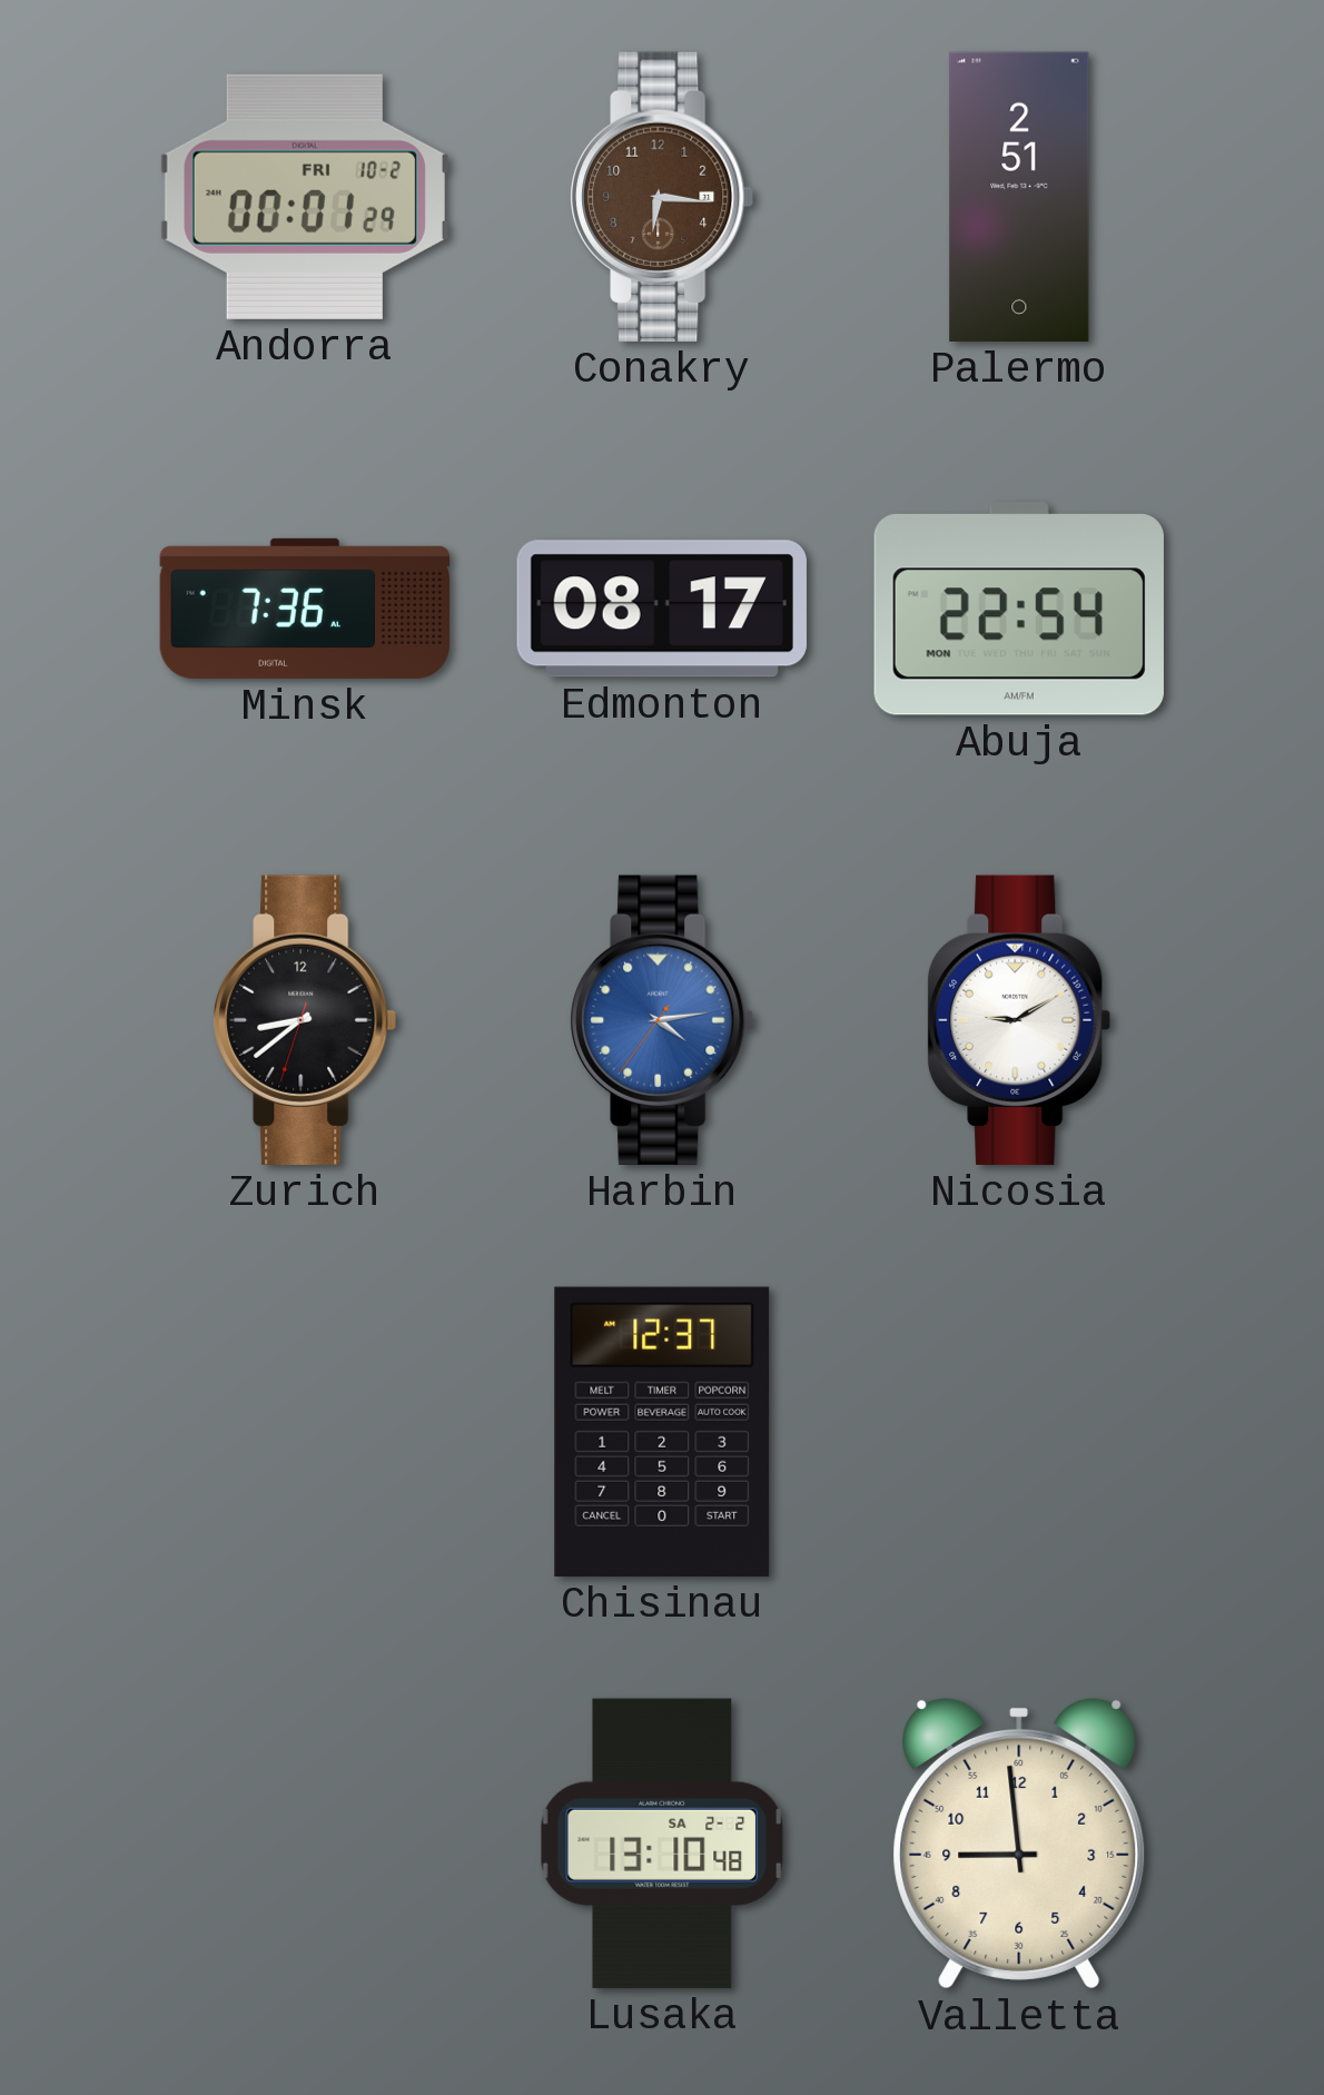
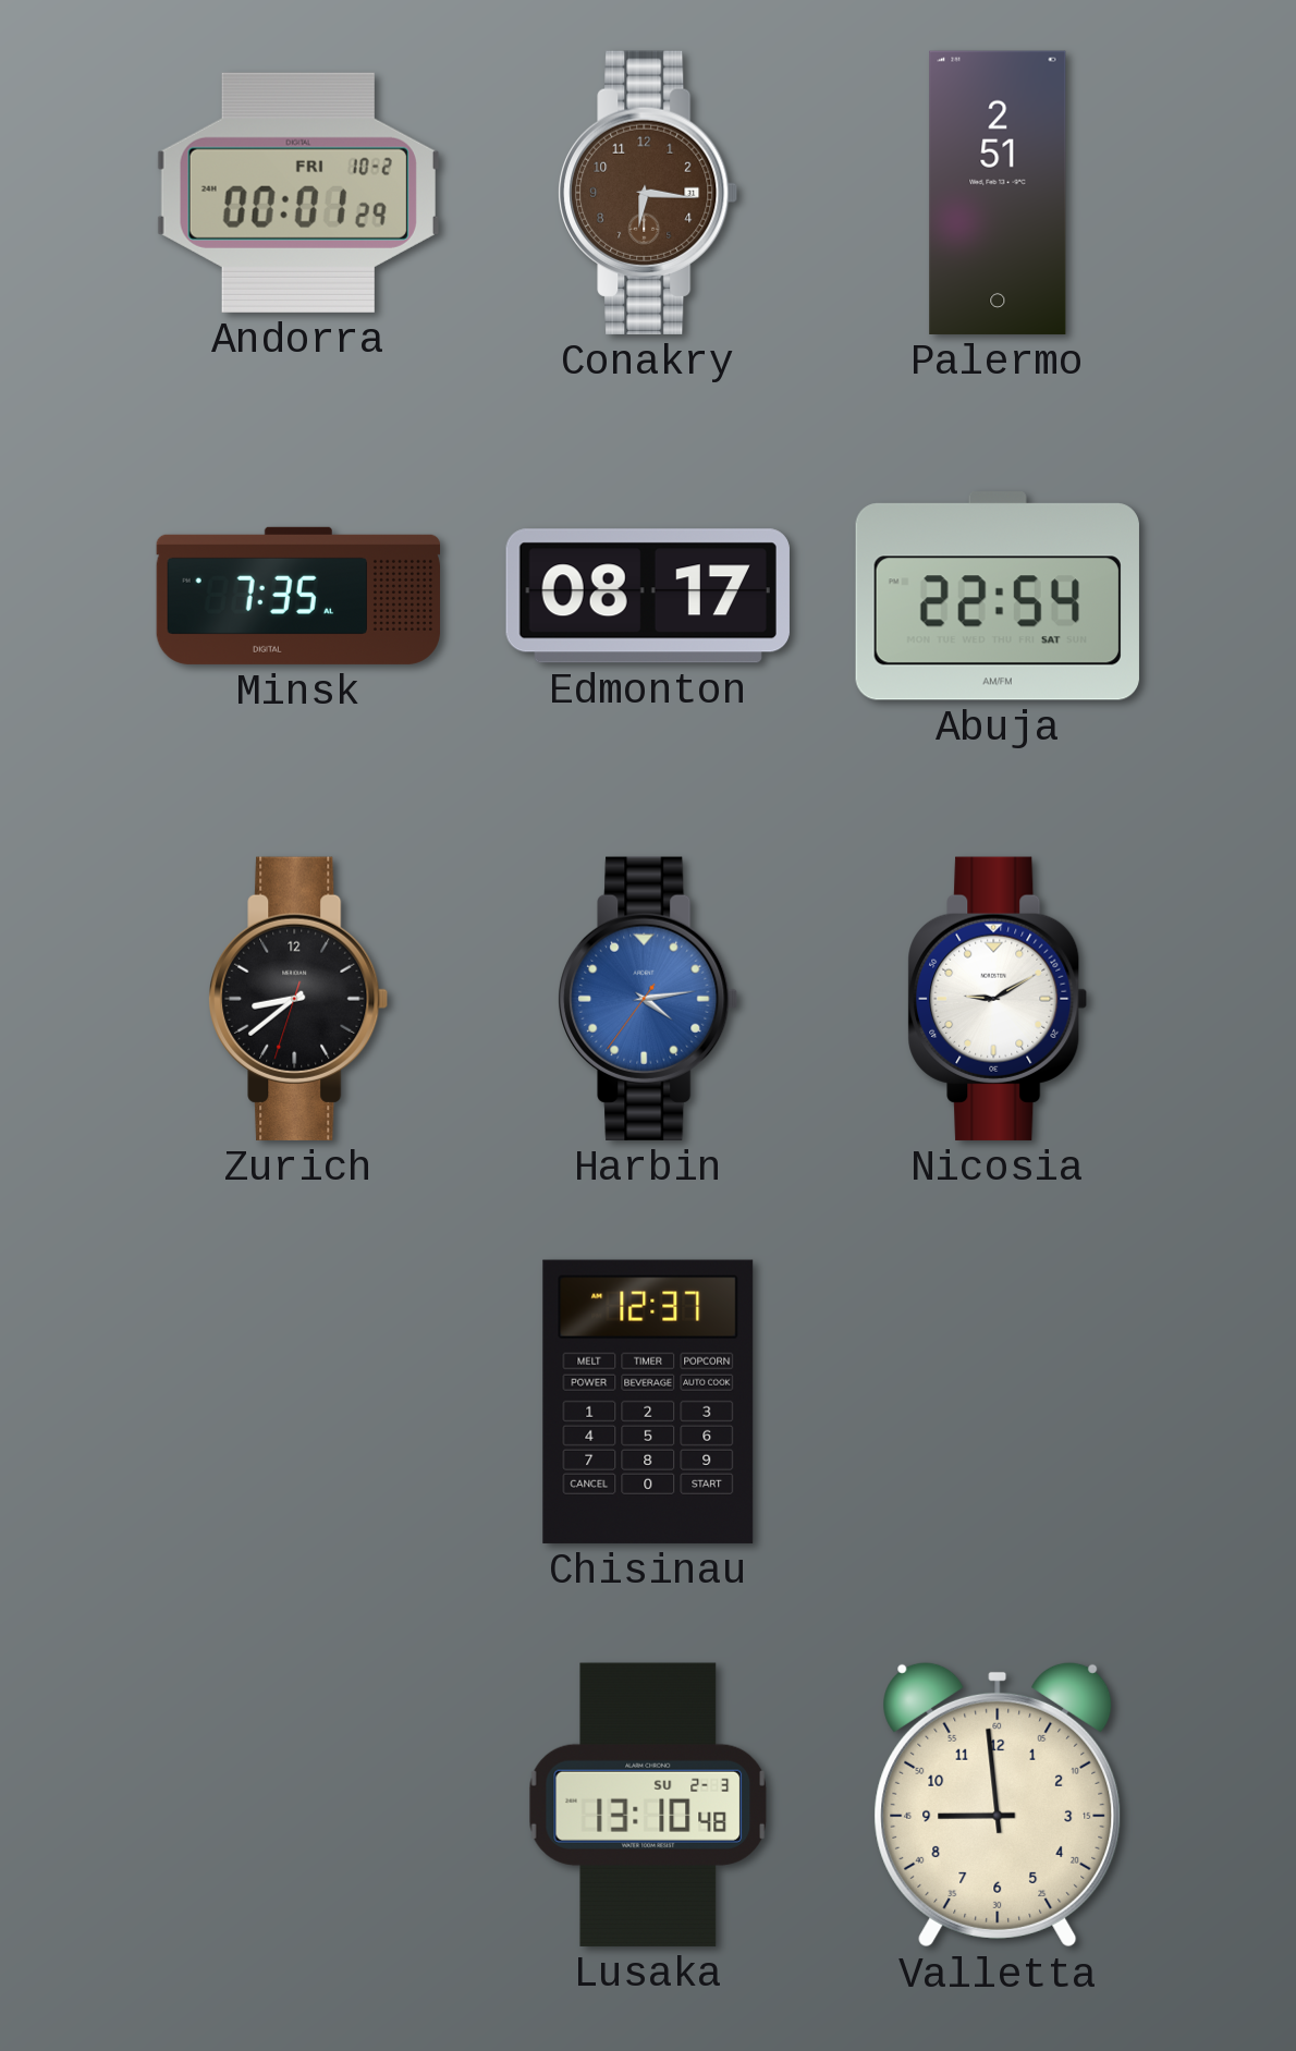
Minsk: 7:36 -> 7:35 (297, 596)
Abuja date: MON -> SAT (998, 596)
Lusaka date: SA 2-2 -> SU 2-3 (648, 1805)
